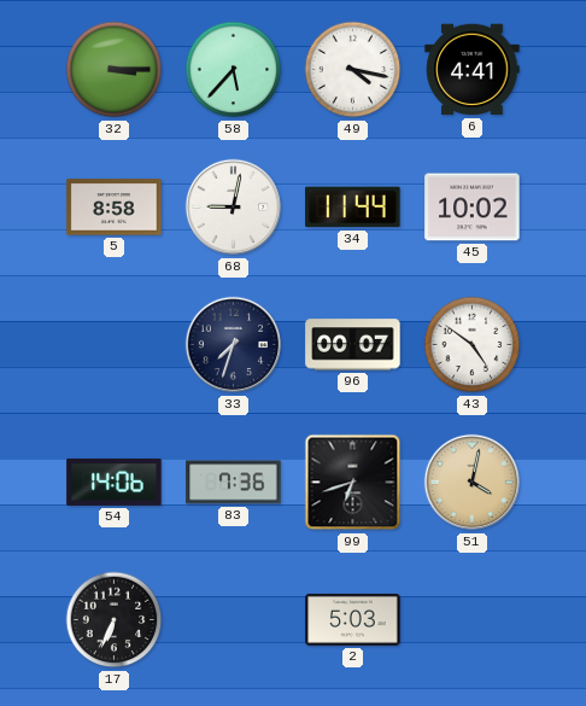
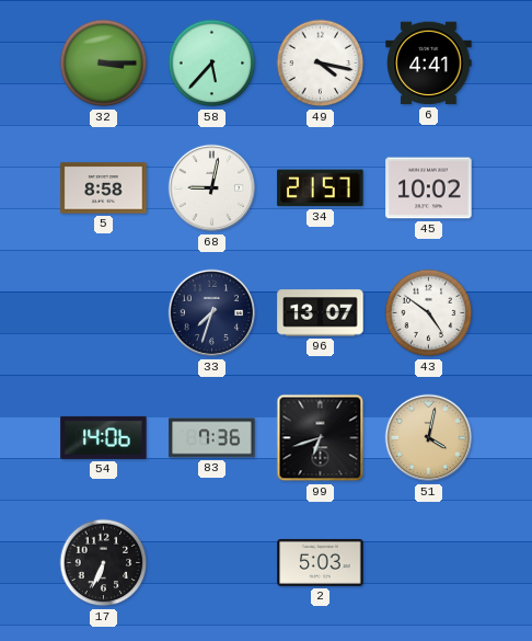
34: 11:44 -> 21:57 (321, 188)
96: 00:07 -> 13:07 (321, 313)
